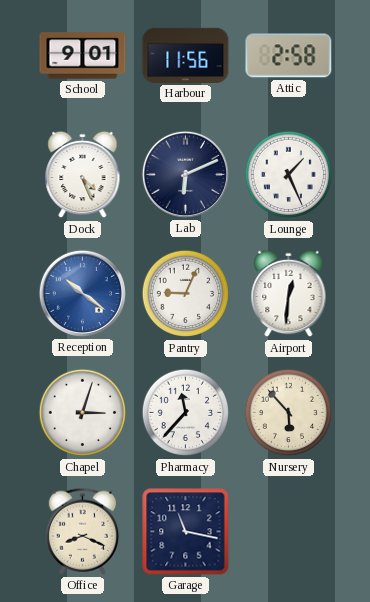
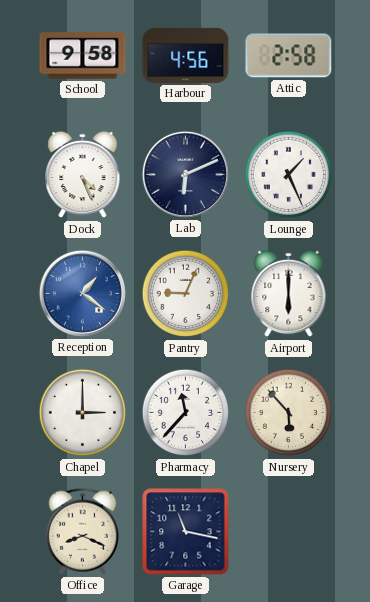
School: 9:01 -> 9:58 (83, 56)
Harbour: 11:56 -> 4:56 (186, 55)
Reception: 10:21 -> 1:21 (82, 293)
Airport: 12:31 -> 6:00 (289, 294)
Chapel: 3:03 -> 3:00 (83, 413)
